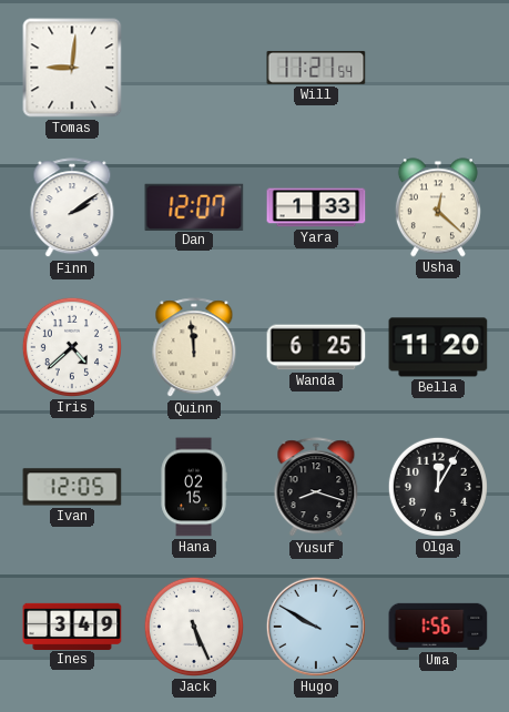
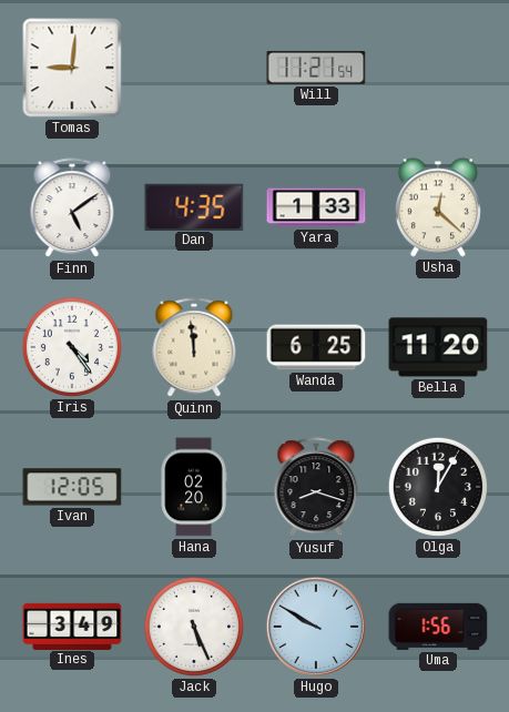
Finn: 2:09 -> 5:09 (72, 208)
Dan: 12:07 -> 4:35 (194, 206)
Iris: 4:38 -> 4:24 (72, 347)
Hana: 02:15 -> 02:20 (194, 487)
